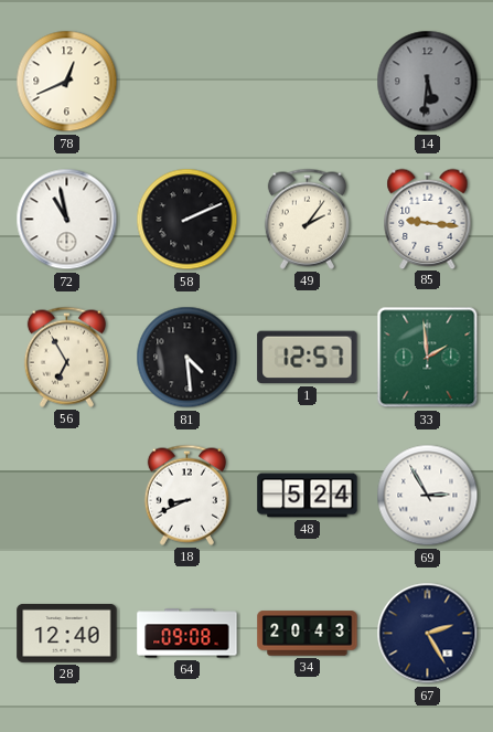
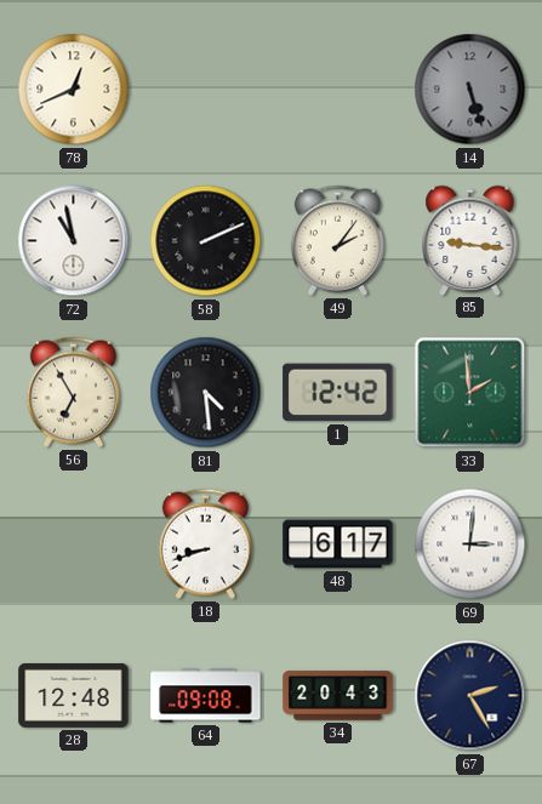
14: 5:31 -> 5:27 (470, 90)
1: 12:57 -> 12:42 (338, 393)
18: 8:41 -> 8:42 (205, 543)
48: 5:24 -> 6:17 (338, 544)
69: 2:55 -> 3:01 (470, 544)
28: 12:40 -> 12:48 (74, 695)
